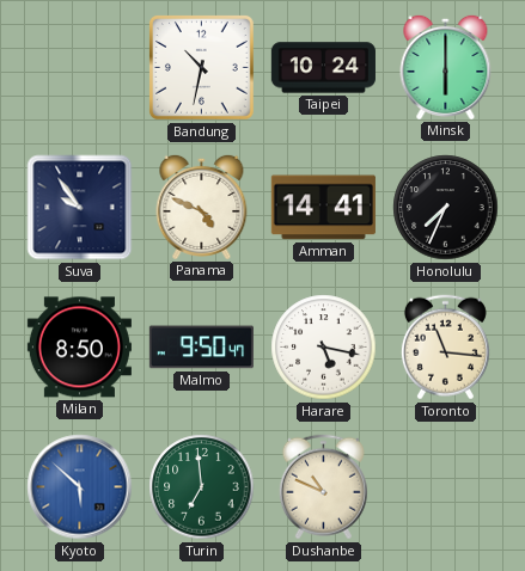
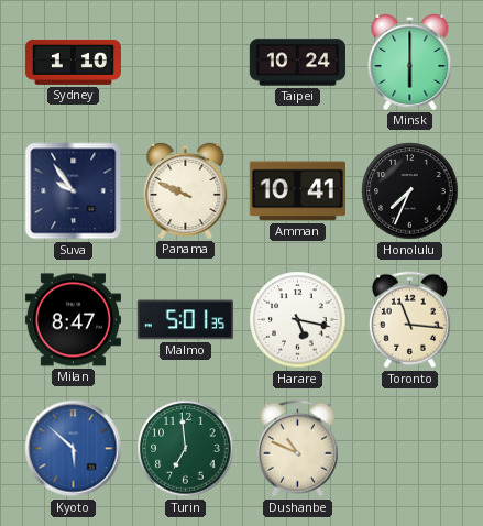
Sydney: none -> 1:10 (73, 62)
Bandung: 10:32 -> none (201, 67)
Panama: 4:49 -> 9:49 (186, 190)
Amman: 14:41 -> 10:41 (297, 191)
Milan: 8:50 -> 8:47 (73, 320)
Malmo: 9:50 -> 5:01 (185, 320)
